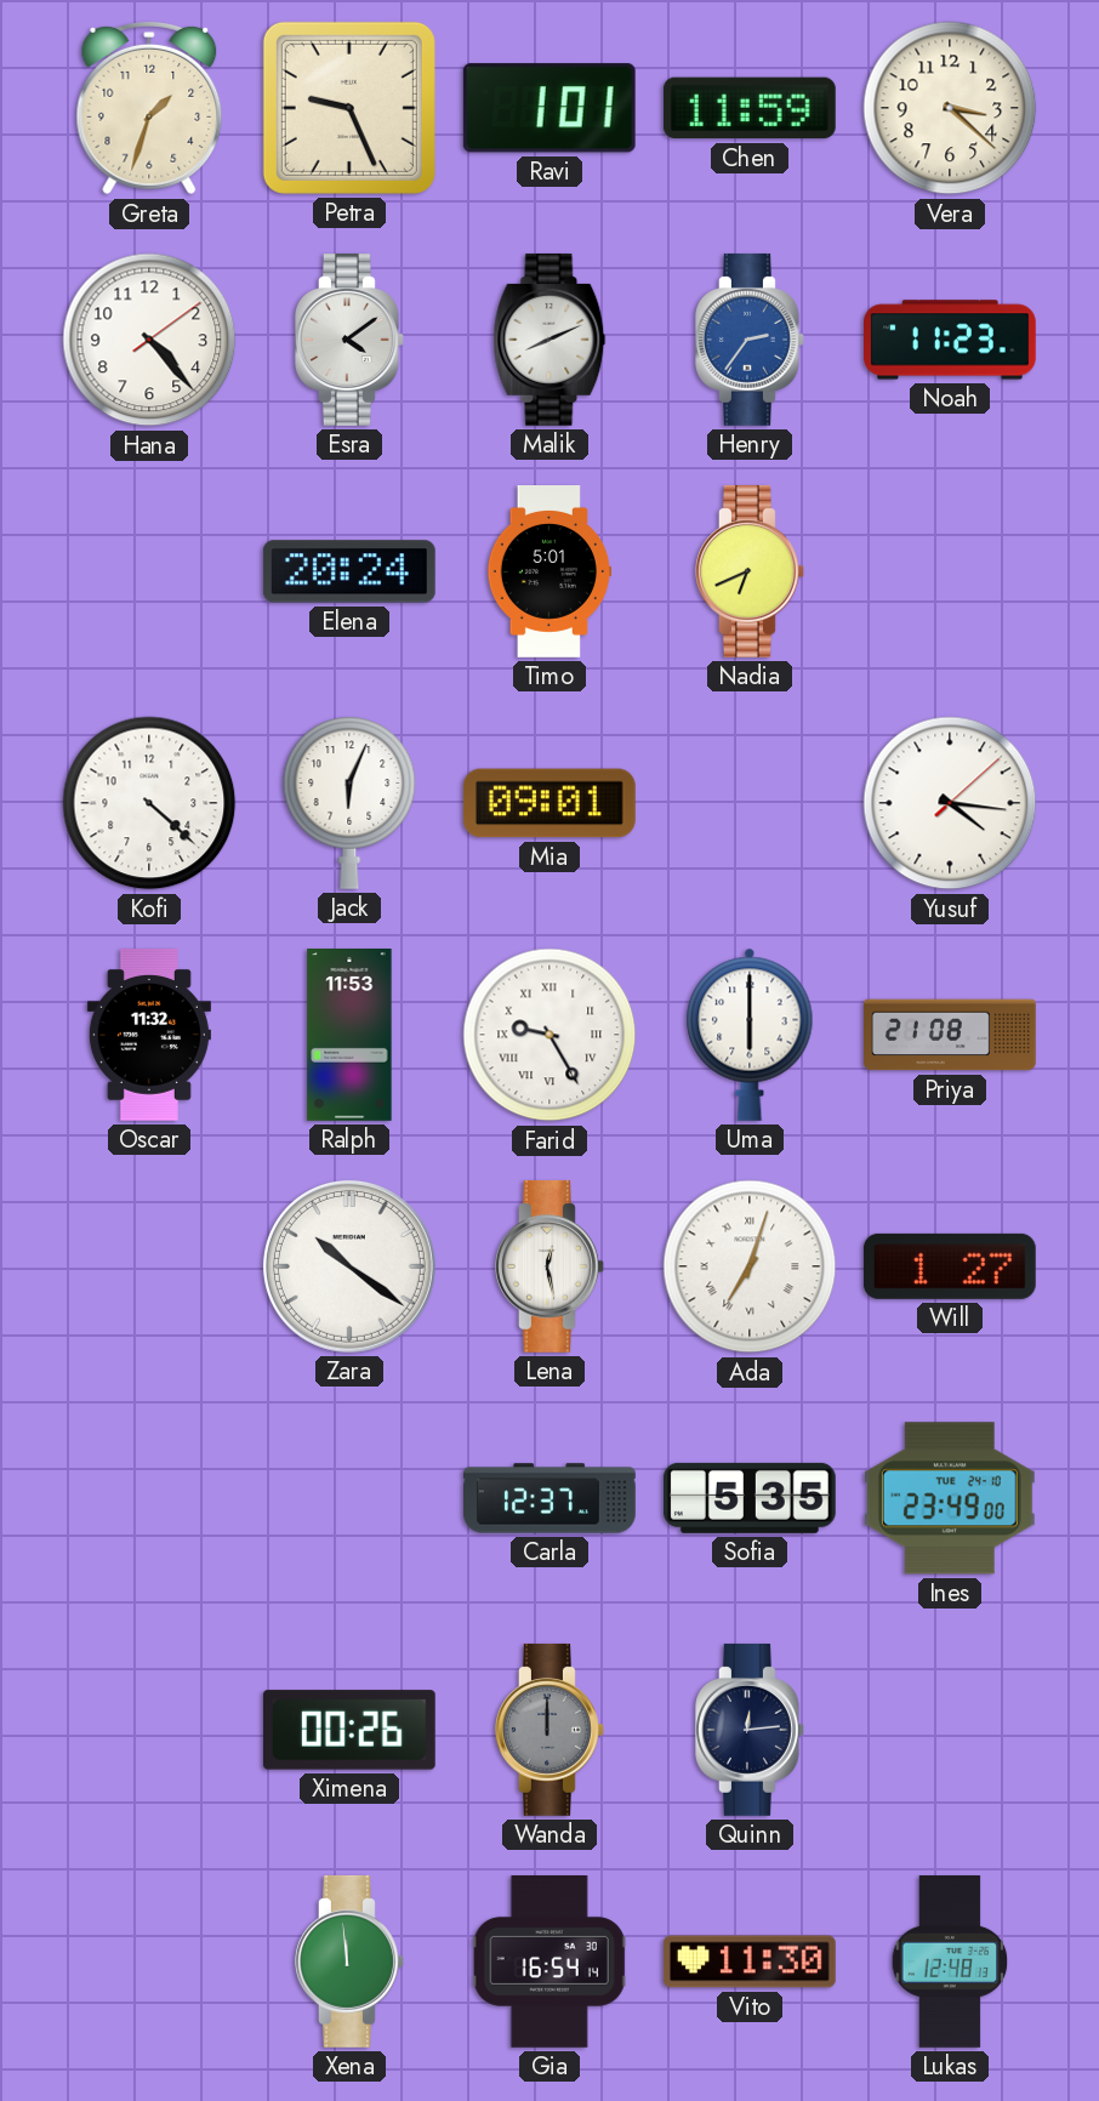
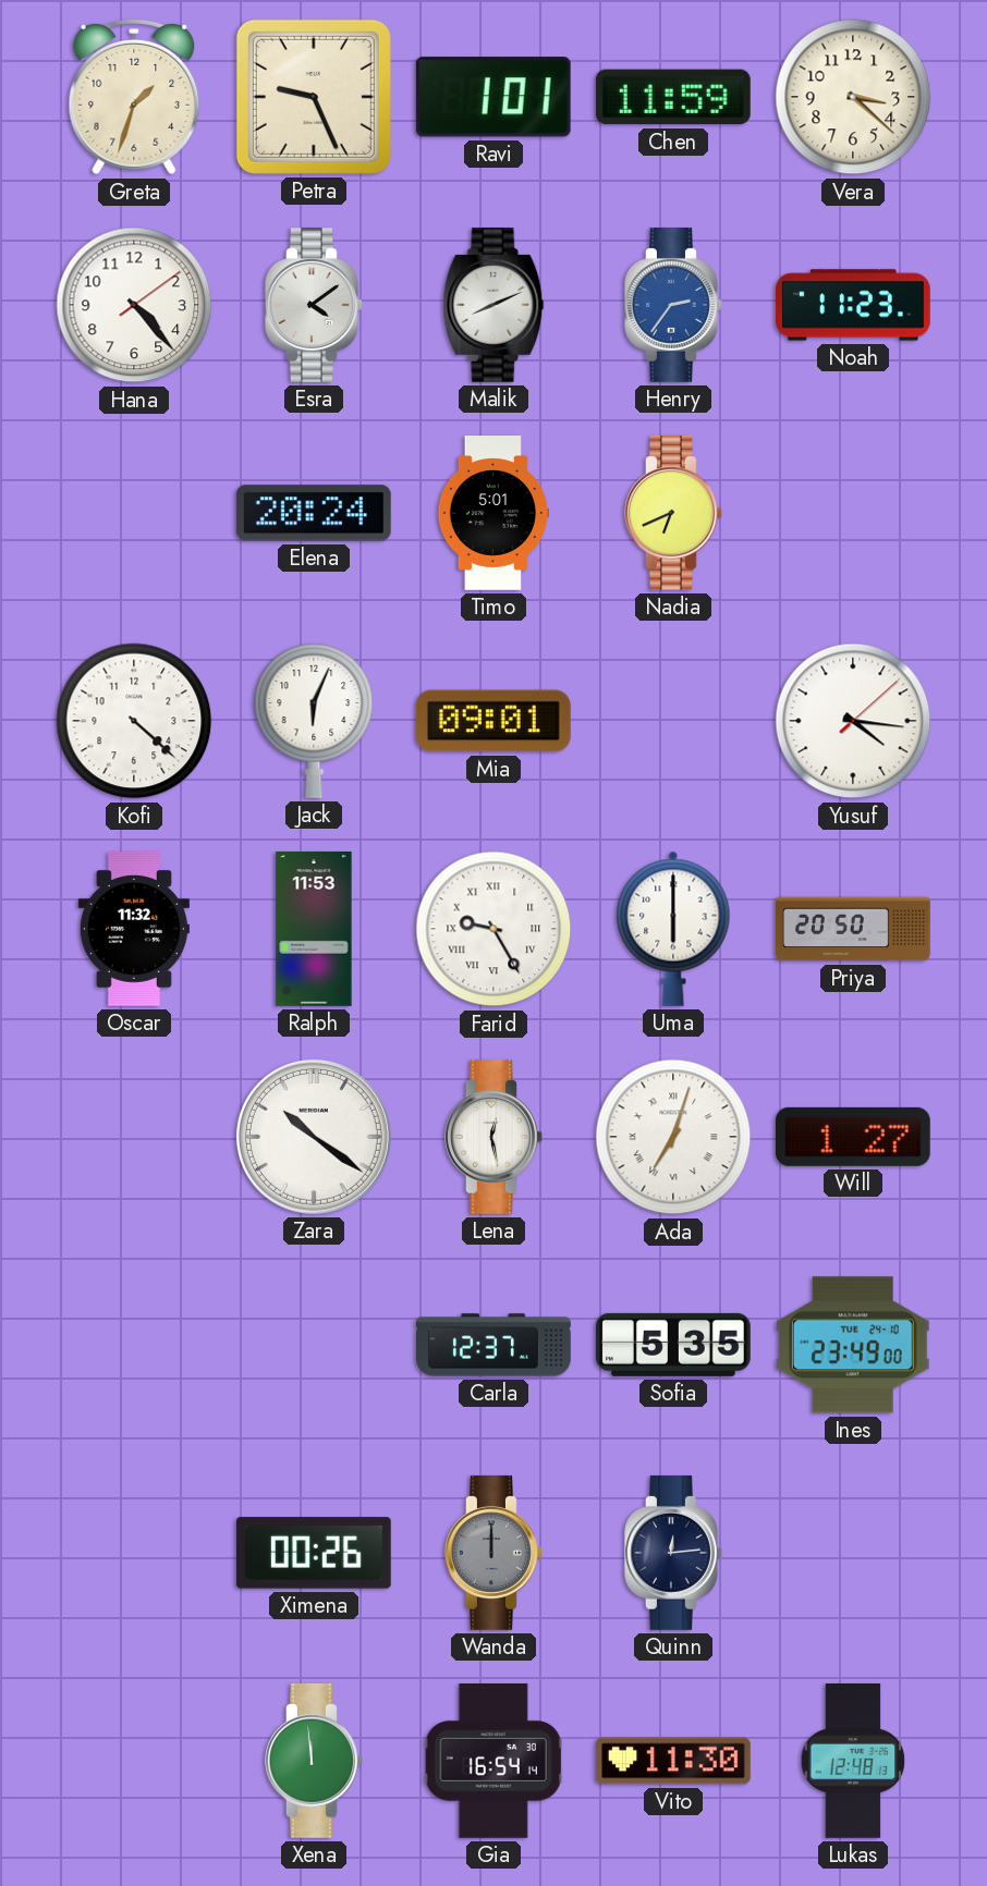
Priya: 21:08 -> 20:50 (854, 929)
